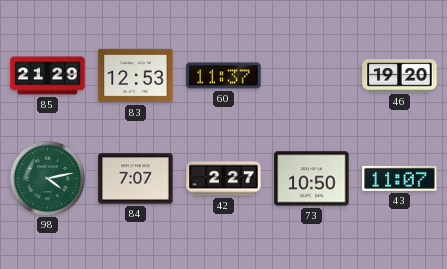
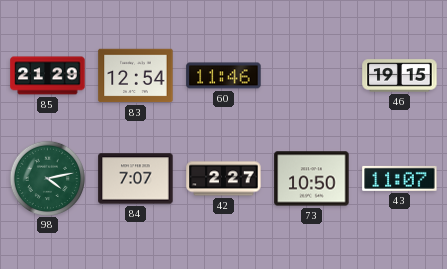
83: 12:53 -> 12:54 (136, 76)
60: 11:37 -> 11:46 (224, 76)
46: 19:20 -> 19:15 (400, 76)
